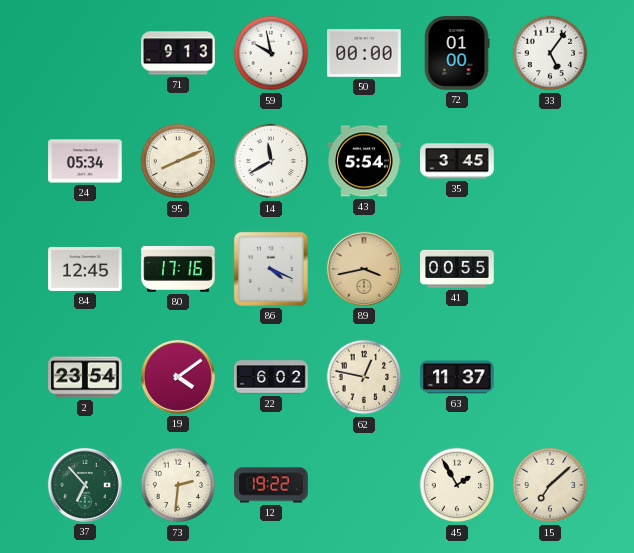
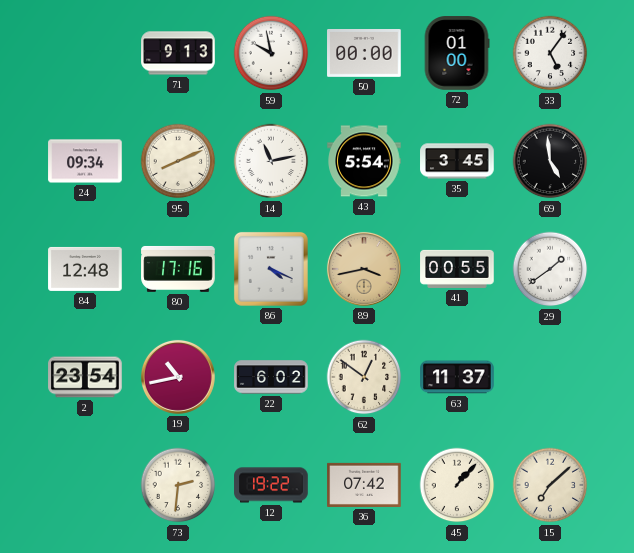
24: 05:34 -> 09:34 (85, 161)
14: 11:40 -> 11:13 (271, 161)
69: none -> 4:59 (550, 161)
84: 12:45 -> 12:48 (85, 269)
29: none -> 1:39 (550, 269)
19: 4:09 -> 10:43 (178, 377)
62: 12:47 -> 12:51 (364, 377)
37: 6:53 -> none (85, 485)
36: none -> 07:42 (364, 485)
45: 1:55 -> 1:07 (457, 485)
